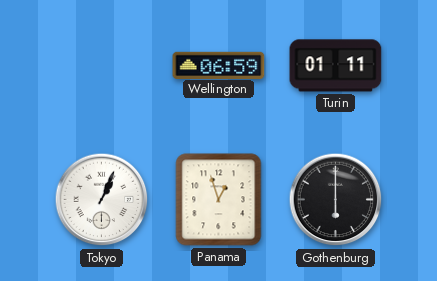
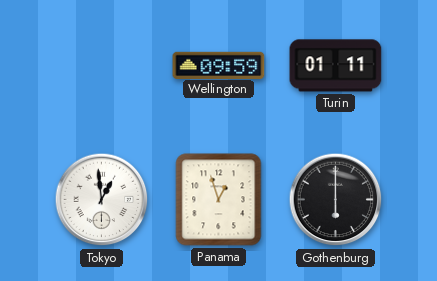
Wellington: 06:59 -> 09:59 (219, 65)
Tokyo: 1:04 -> 12:59 (102, 200)
